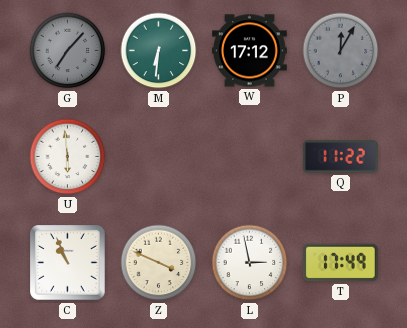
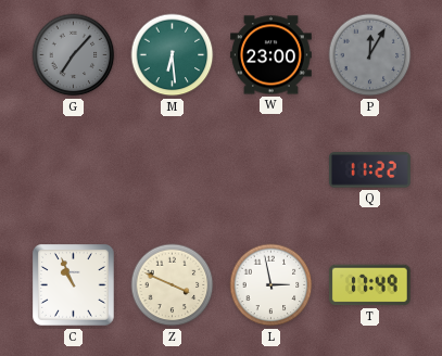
M: 6:31 -> 6:29 (173, 55)
W: 17:12 -> 23:00 (271, 55)
U: 5:59 -> none (68, 157)
